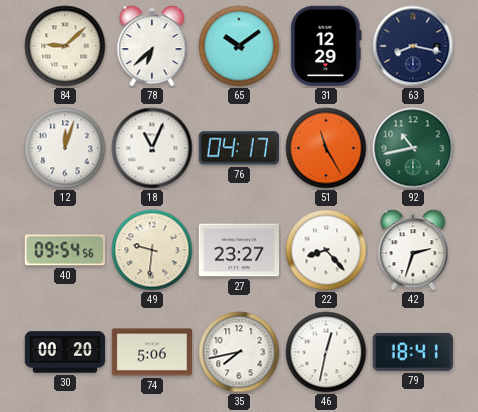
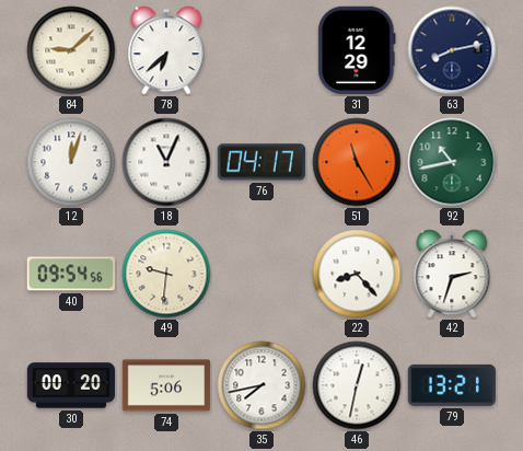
65: 10:09 -> none (239, 46)
63: 8:17 -> 8:13 (452, 50)
27: 23:27 -> none (238, 250)
79: 18:41 -> 13:21 (452, 385)
